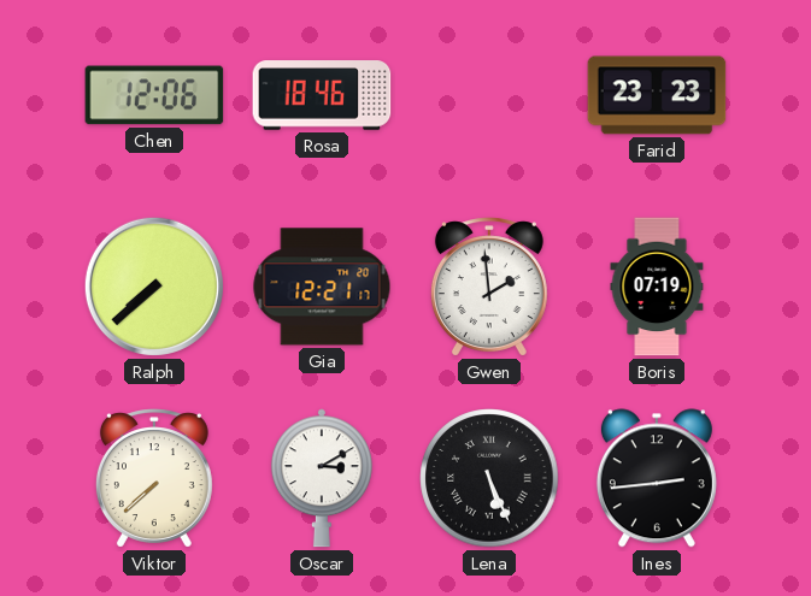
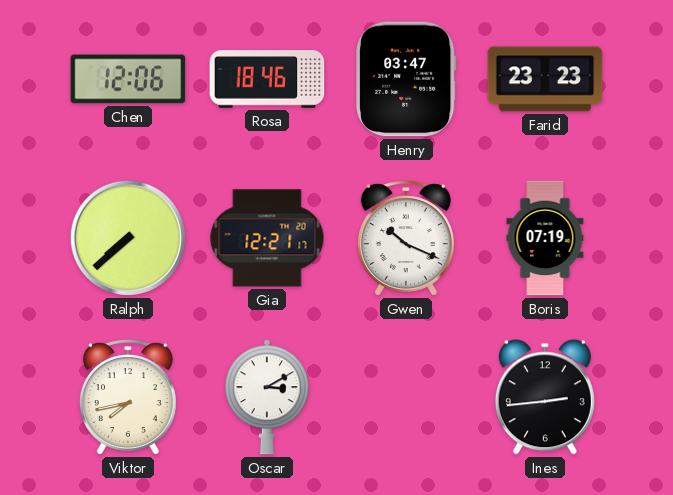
Henry: none -> 03:47 (406, 79)
Gwen: 1:59 -> 10:19 (406, 238)
Viktor: 7:38 -> 7:43 (128, 397)
Lena: 5:26 -> none (489, 478)
